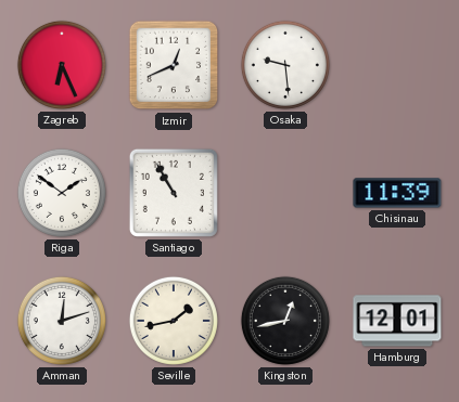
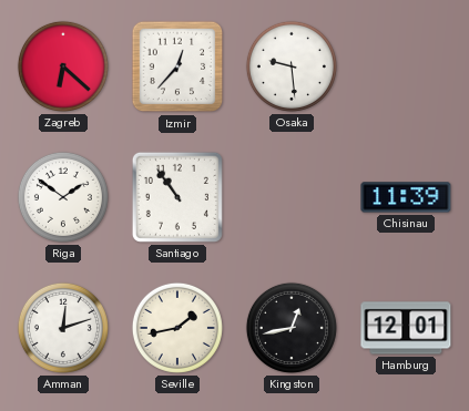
Zagreb: 6:26 -> 6:22 (63, 66)
Izmir: 12:41 -> 12:37 (177, 66)
Santiago: 10:55 -> 10:54 (177, 197)
